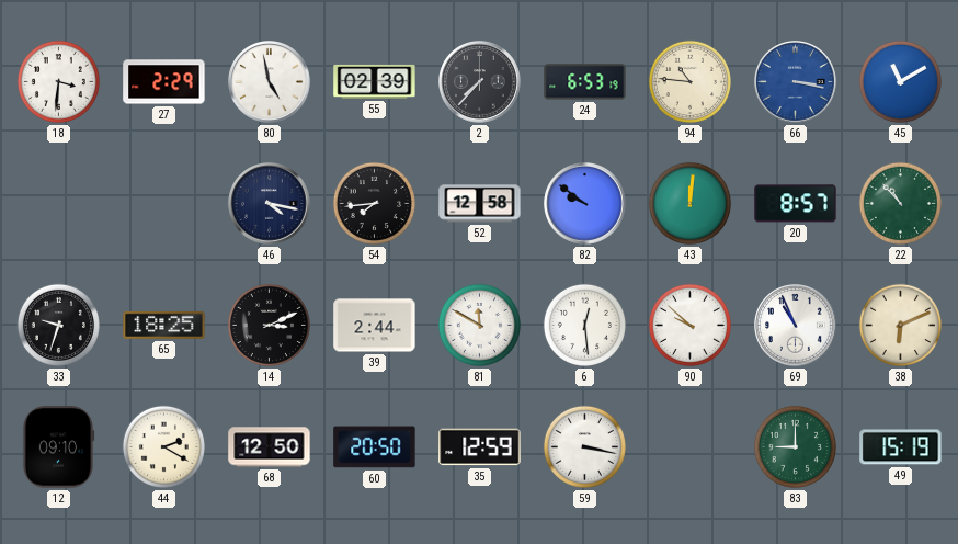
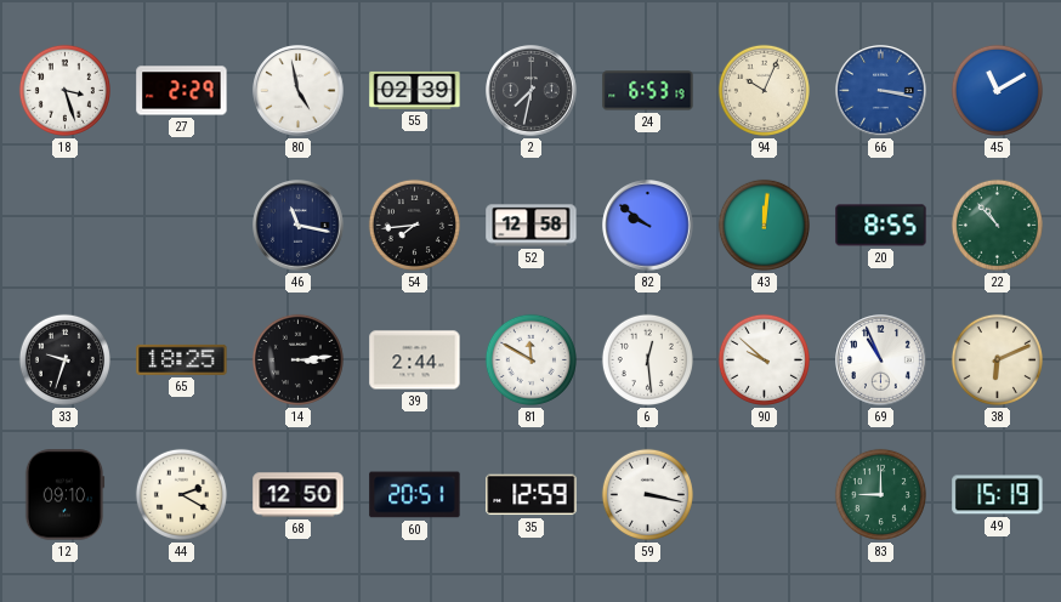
18: 3:31 -> 3:27 (64, 90)
2: 7:37 -> 7:32 (532, 91)
94: 10:46 -> 10:04 (764, 90)
46: 4:17 -> 11:17 (299, 226)
20: 8:57 -> 8:55 (881, 226)
14: 3:11 -> 3:14 (297, 359)
60: 20:50 -> 20:51 (415, 495)
